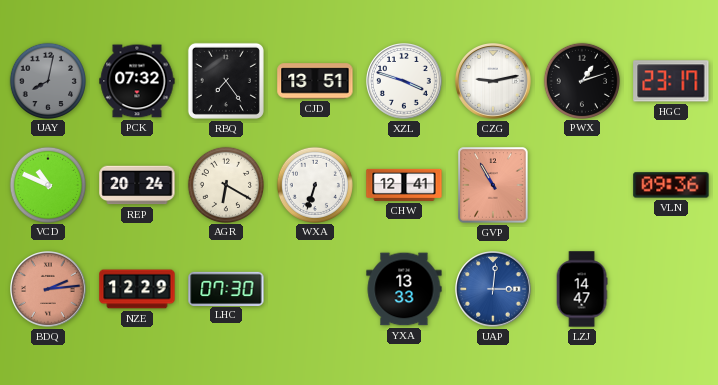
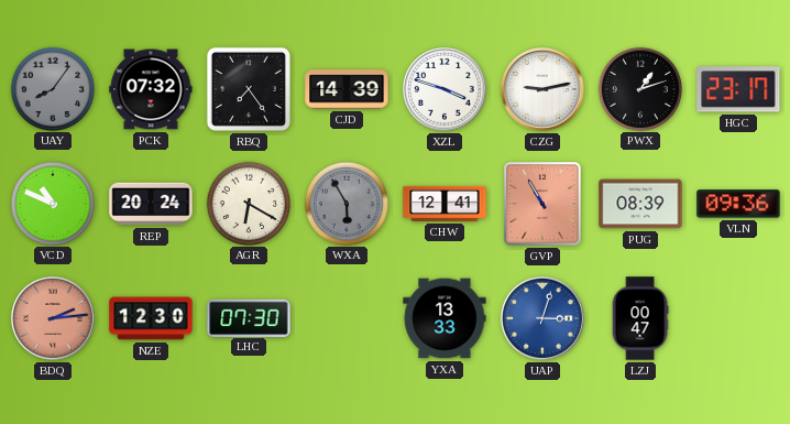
UAY: 8:02 -> 8:06 (52, 88)
CJD: 13:51 -> 14:39 (347, 89)
WXA: 6:33 -> 5:55 (345, 203)
WXA dial: white -> grey (345, 203)
PUG: none -> 08:39 (640, 204)
NZE: 12:29 -> 12:30 (151, 318)
UAP: 3:01 -> 3:03 (544, 319)
LZJ: 14:47 -> 00:47 (640, 318)
